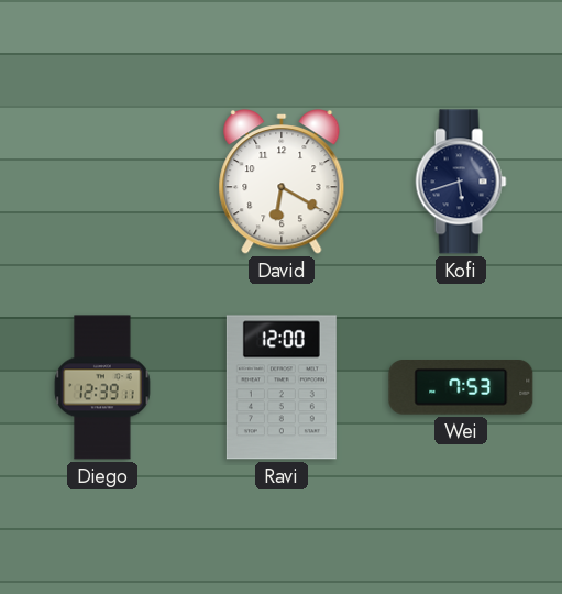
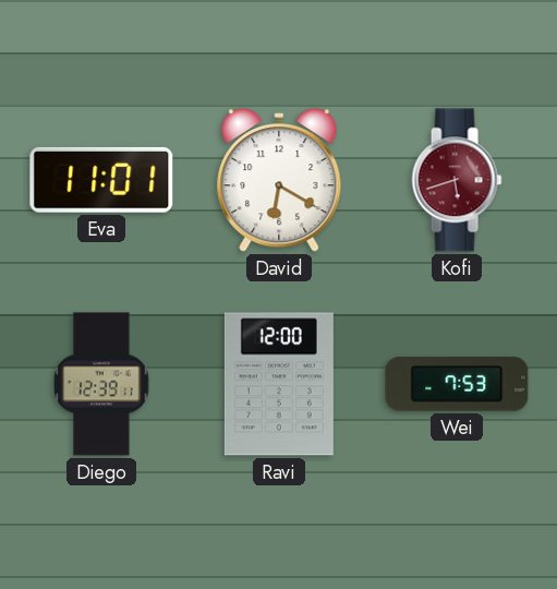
Eva: none -> 11:01 (101, 180)
Kofi dial: navy -> burgundy (457, 180)
